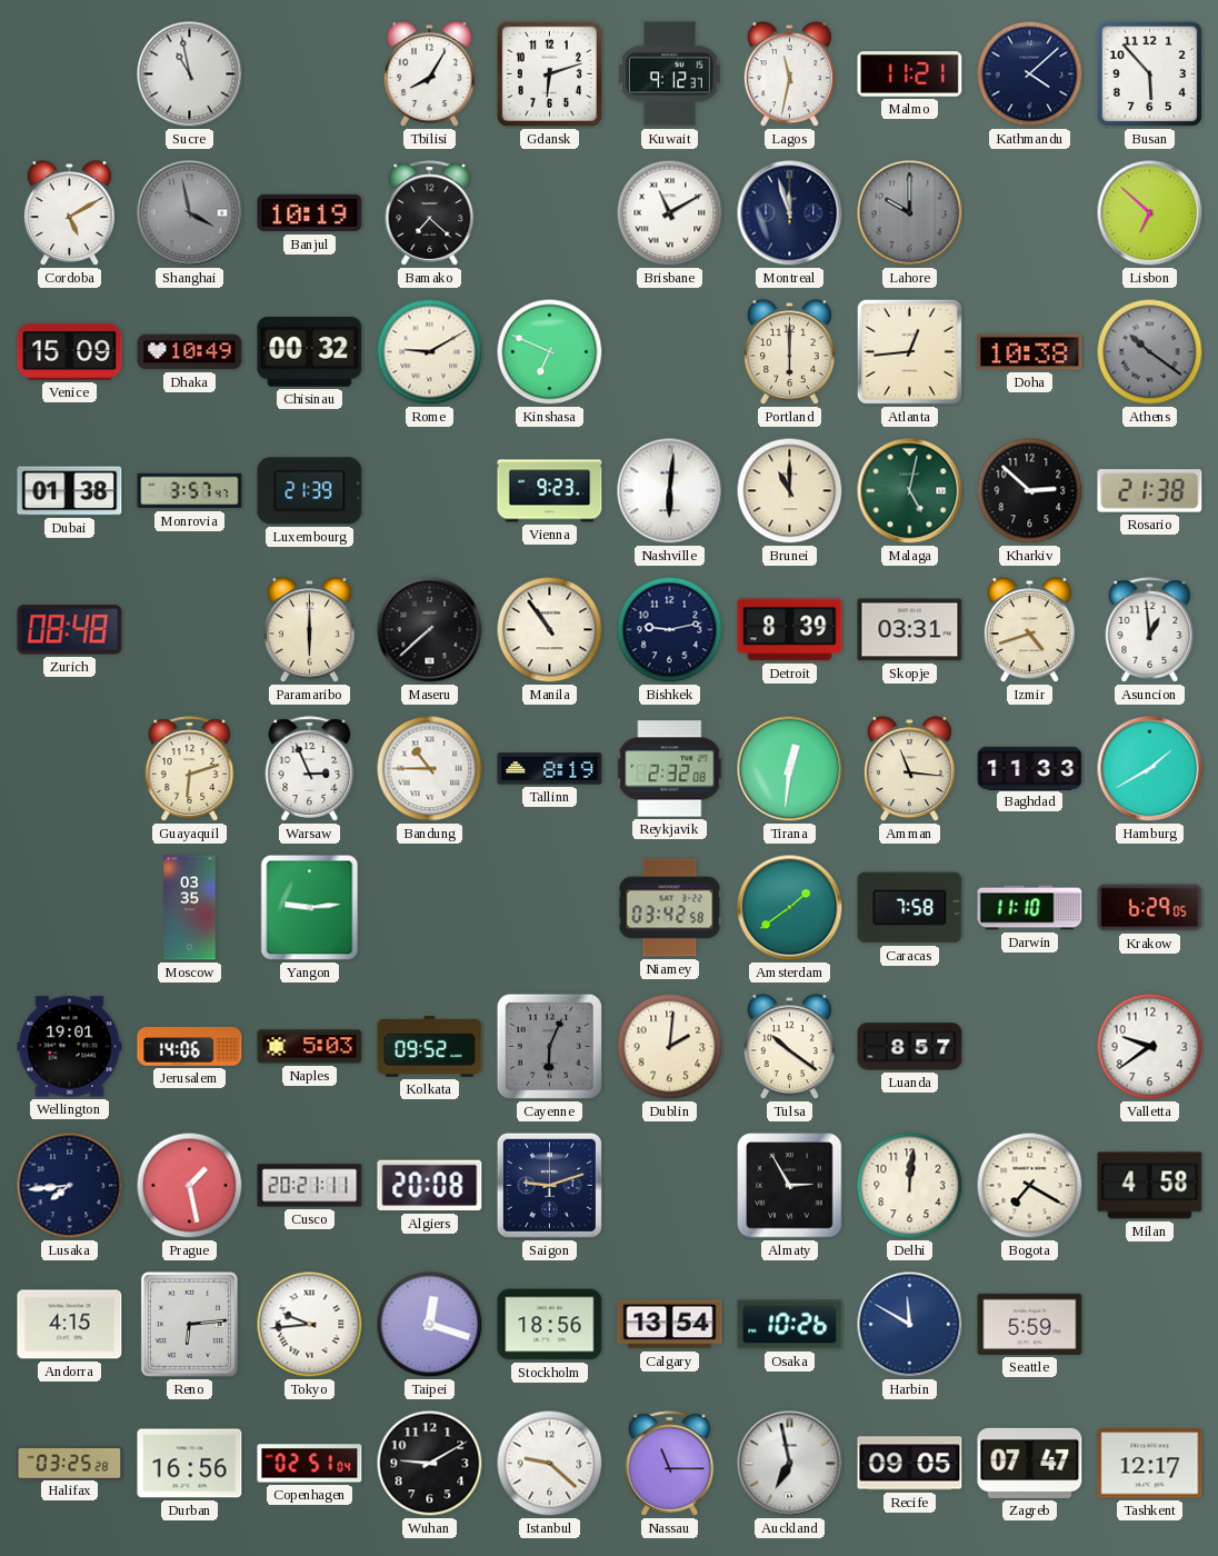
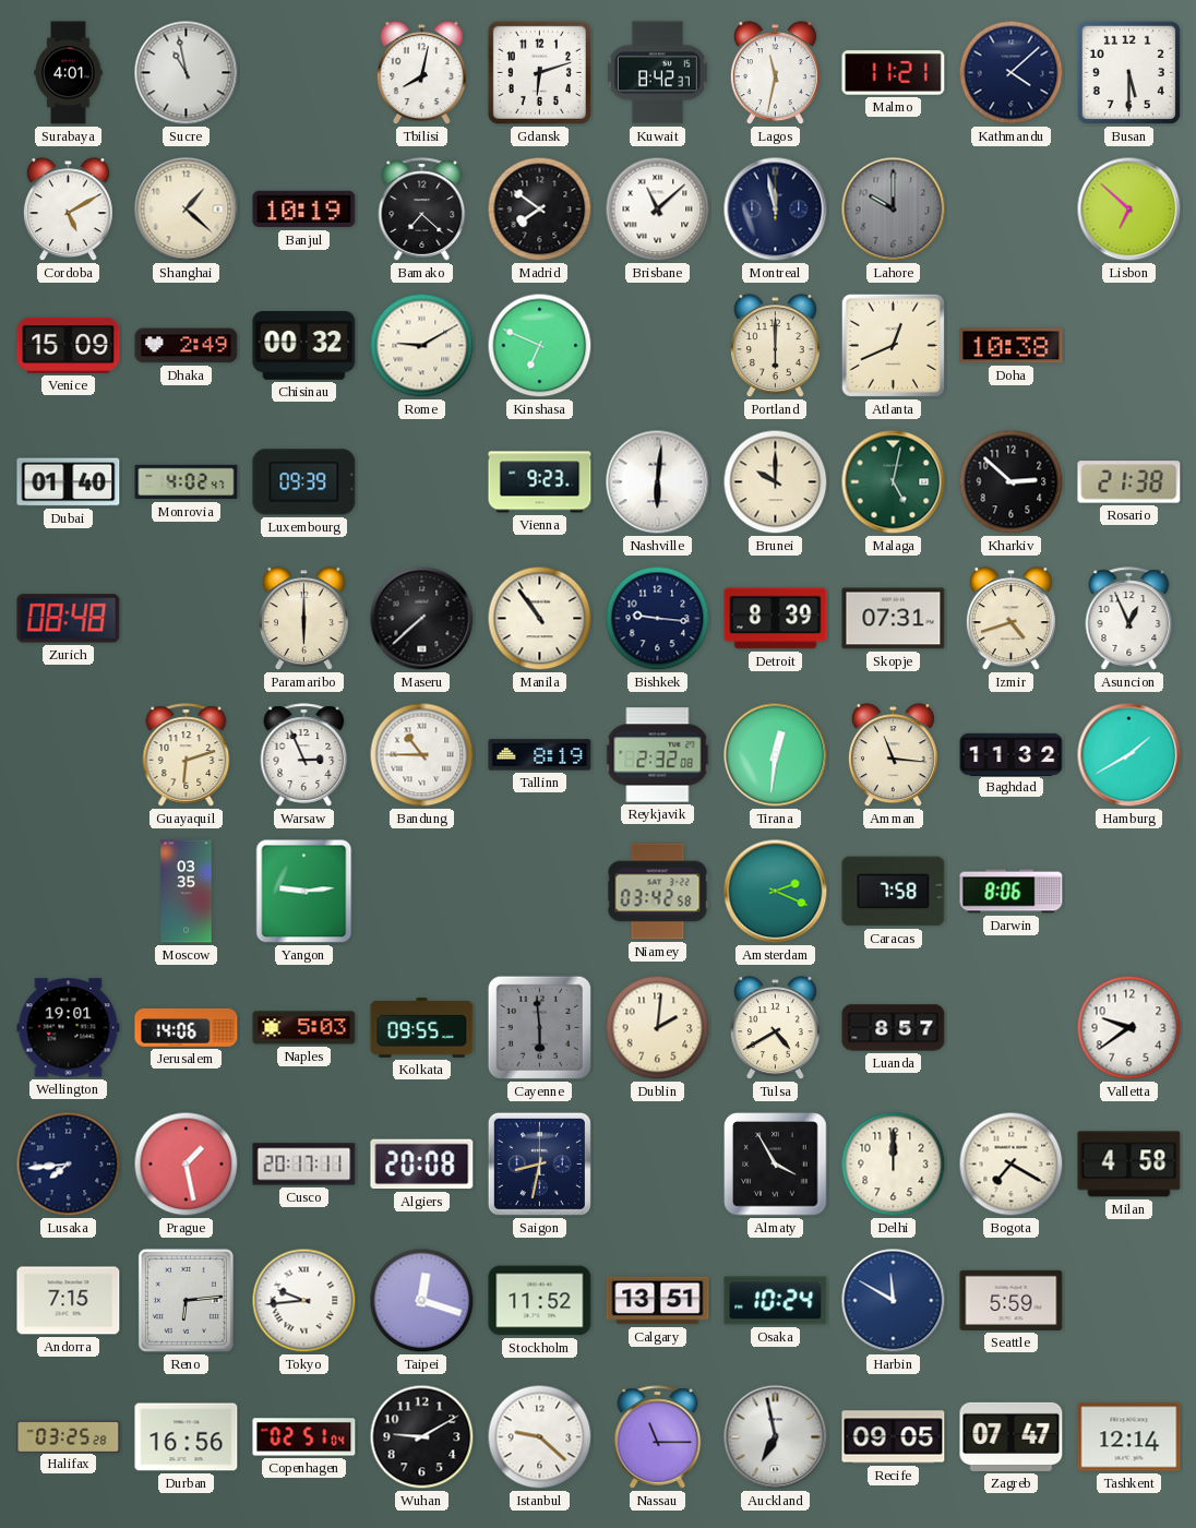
Surabaya: none -> 4:01 (69, 73)
Tbilisi: 8:05 -> 8:02 (421, 73)
Kuwait: 9:12 -> 8:42 (657, 73)
Busan: 5:53 -> 5:30 (1128, 72)
Shanghai: 3:58 -> 1:22 (187, 210)
Shanghai dial: grey -> cream (187, 210)
Madrid: none -> 7:51 (540, 210)
Brisbane: 11:10 -> 11:08 (658, 210)
Montreal: 11:57 -> 11:58 (776, 210)
Dhaka: 10:49 -> 2:49 (187, 346)
Atlanta: 12:44 -> 12:41 (893, 345)
Athens: 10:21 -> none (1150, 352)
Dubai: 01:38 -> 01:40 (69, 482)
Monrovia: 3:57 -> 4:02 (187, 482)
Luxembourg: 21:39 -> 09:39 (304, 482)
Brunei: 11:00 -> 10:00 (776, 482)
Bishkek: 9:13 -> 9:16 (658, 619)
Skopje: 03:31 -> 07:31 (894, 619)
Asuncion: 12:59 -> 12:56 (1129, 619)
Baghdad: 11:33 -> 11:32 (1012, 754)
Amsterdam: 1:39 -> 2:19 (776, 892)
Darwin: 11:10 -> 8:06 (1012, 892)
Krakow: 6:29 -> none (1150, 908)
Kolkata: 09:52 -> 09:55 (422, 1028)
Cayenne: 6:04 -> 5:59 (539, 1027)
Tulsa: 10:21 -> 4:40 (775, 1028)
Cusco: 20:21 -> 20:17 (304, 1165)
Saigon: 9:12 -> 8:32 (539, 1163)
Almaty: 2:55 -> 3:55 (776, 1165)
Delhi: 12:01 -> 12:00 (894, 1165)
Andorra: 4:15 -> 7:15 (69, 1301)
Stockholm: 18:56 -> 11:52 (540, 1301)
Calgary: 13:54 -> 13:51 (658, 1301)
Osaka: 10:26 -> 10:24 (776, 1301)
Tashkent: 12:17 -> 12:14 (1129, 1437)
